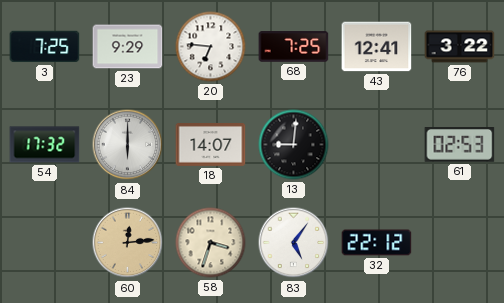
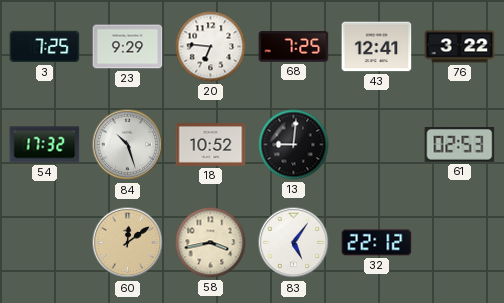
84: 6:00 -> 10:27 (128, 145)
18: 14:07 -> 10:52 (211, 145)
60: 12:14 -> 12:09 (128, 243)
58: 3:33 -> 3:43 (211, 243)
